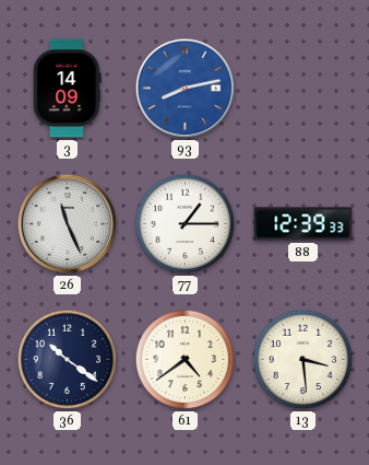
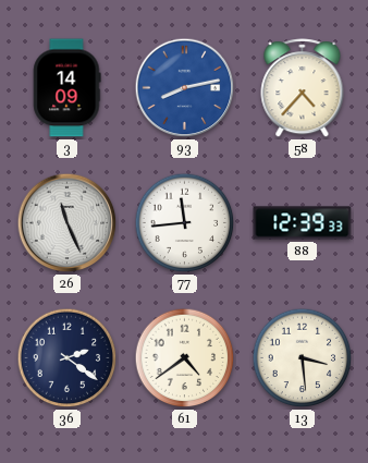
58: none -> 4:37 (303, 88)
77: 1:15 -> 11:44 (185, 223)
36: 10:21 -> 2:21 (68, 358)
